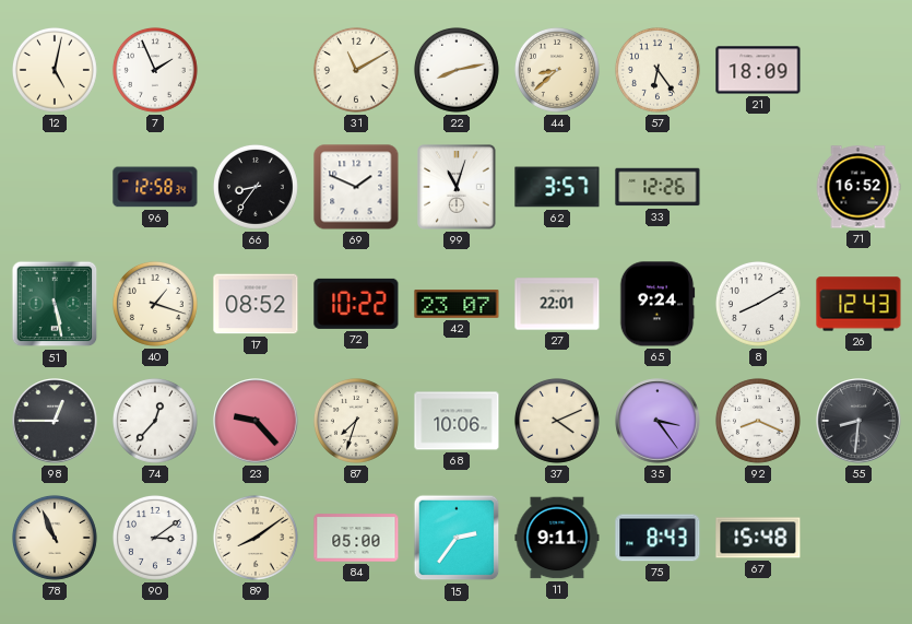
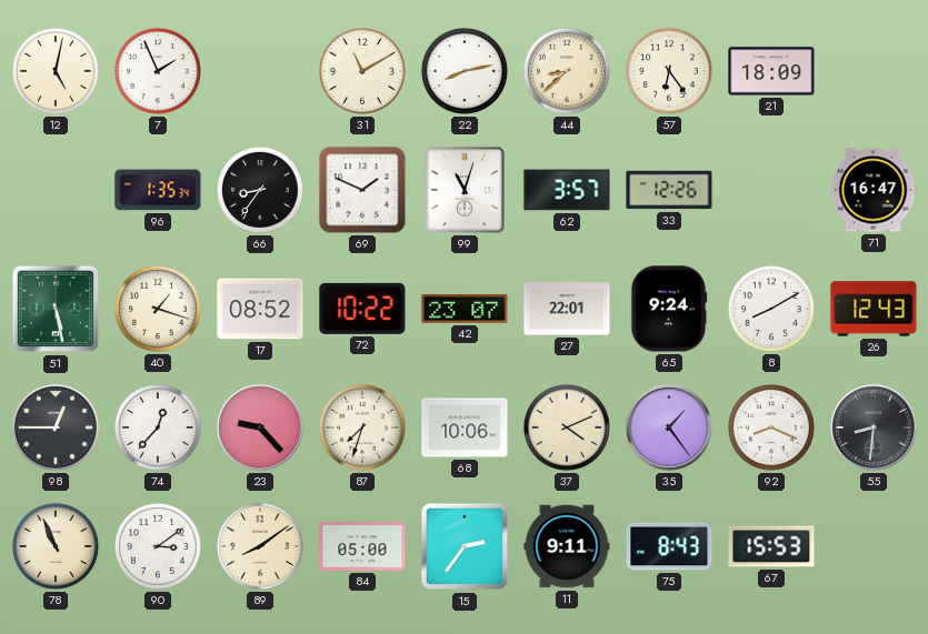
96: 12:58 -> 1:35 (158, 190)
71: 16:52 -> 16:47 (874, 190)
35: 3:24 -> 1:24 (669, 427)
67: 15:48 -> 15:53 (771, 546)
